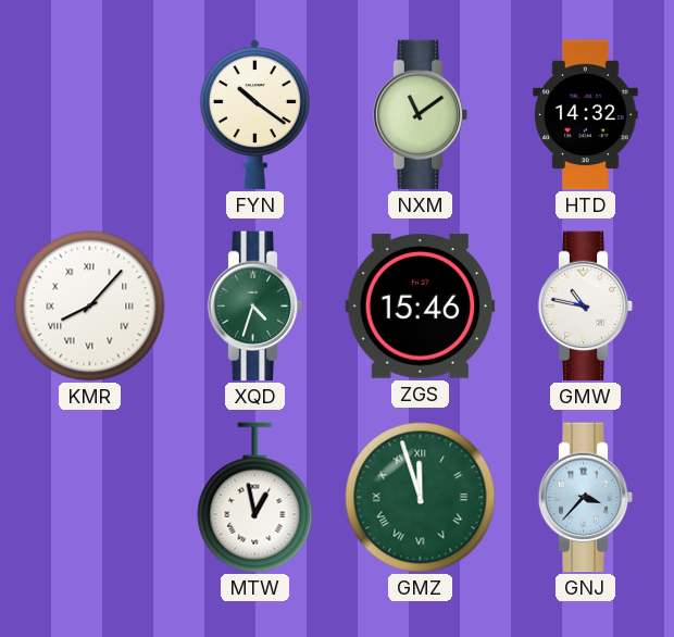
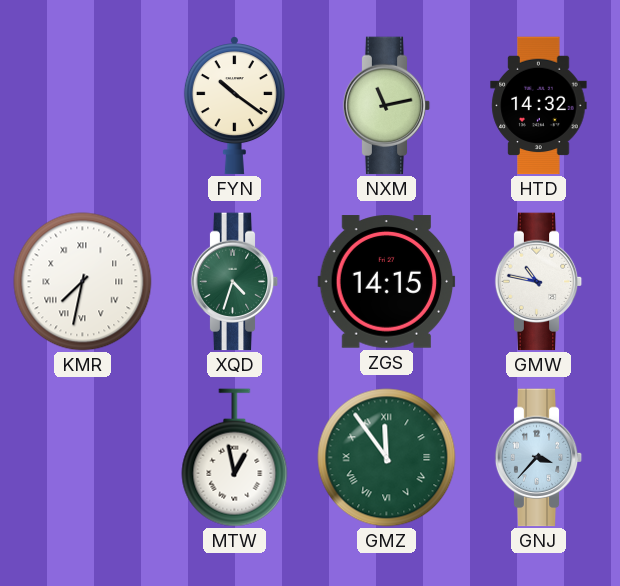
NXM: 11:09 -> 11:13 (387, 106)
KMR: 8:07 -> 7:32 (83, 282)
ZGS: 15:46 -> 14:15 (387, 282)
GMZ: 11:57 -> 11:54 (387, 458)
